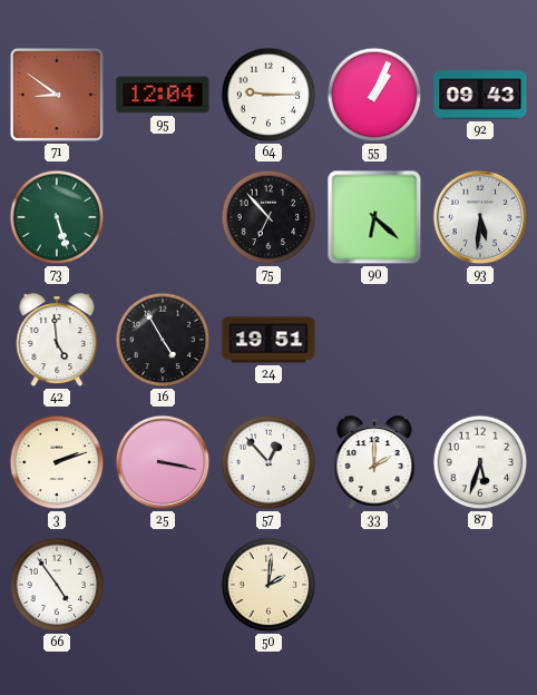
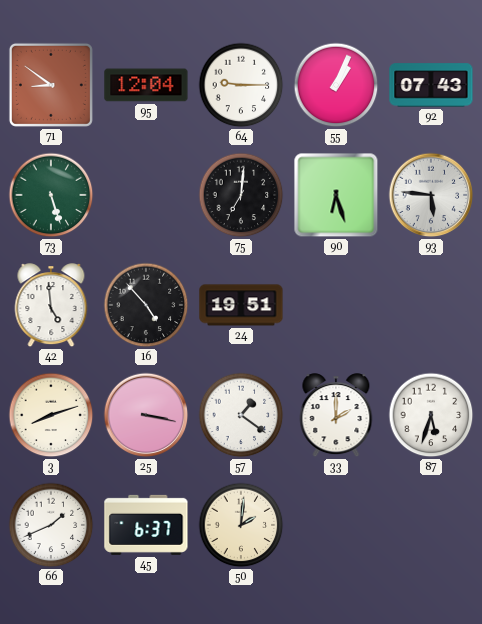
92: 09:43 -> 07:43 (431, 85)
75: 6:53 -> 7:01 (241, 195)
90: 6:22 -> 6:27 (336, 195)
93: 5:31 -> 5:46 (431, 195)
16: 4:55 -> 4:53 (146, 305)
3: 2:12 -> 8:12 (51, 415)
57: 12:53 -> 1:21 (241, 415)
66: 4:54 -> 1:41 (51, 525)
45: none -> 6:37 (146, 525)
